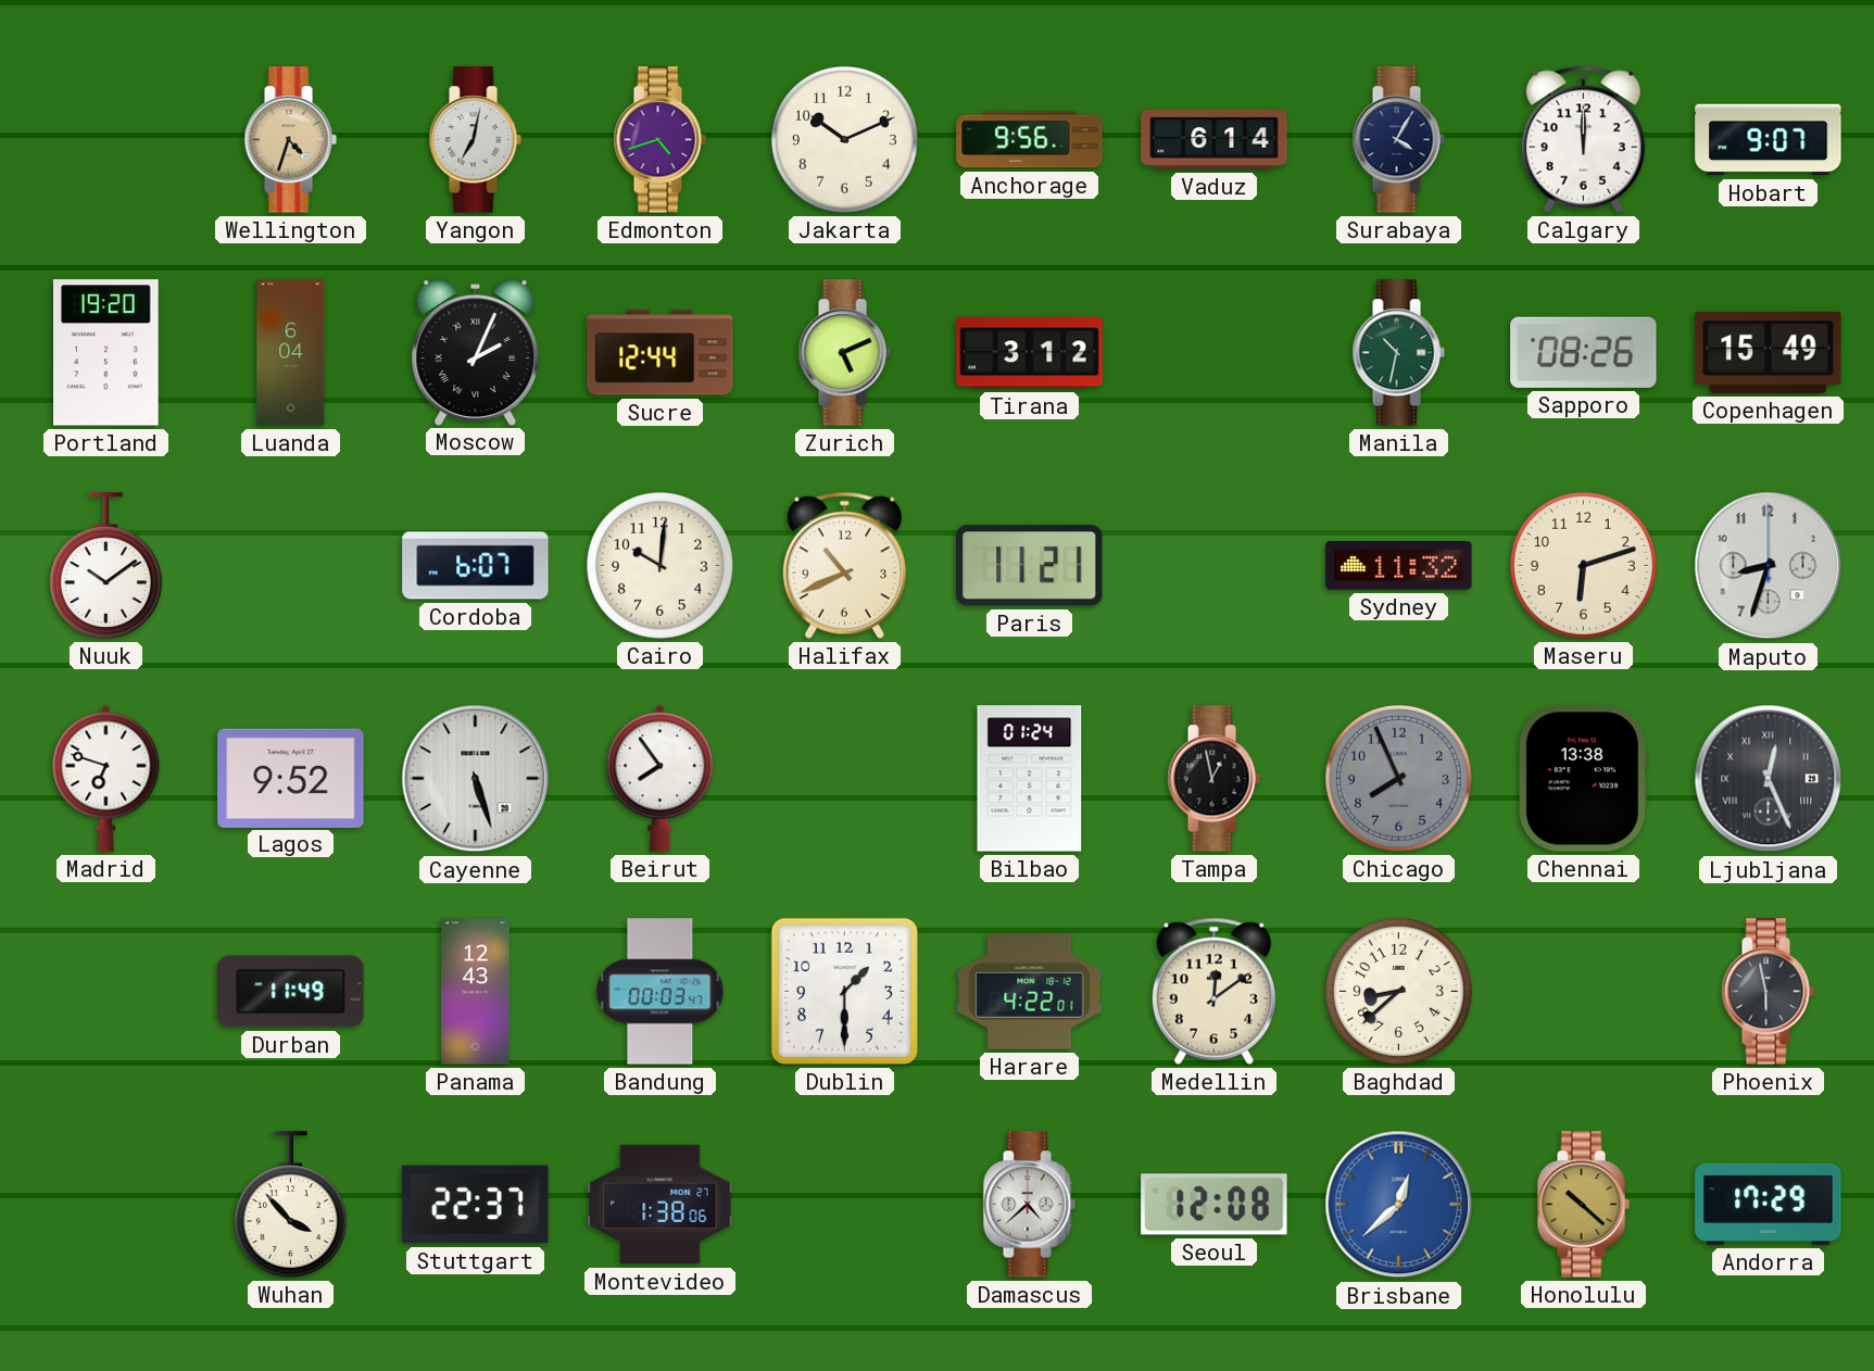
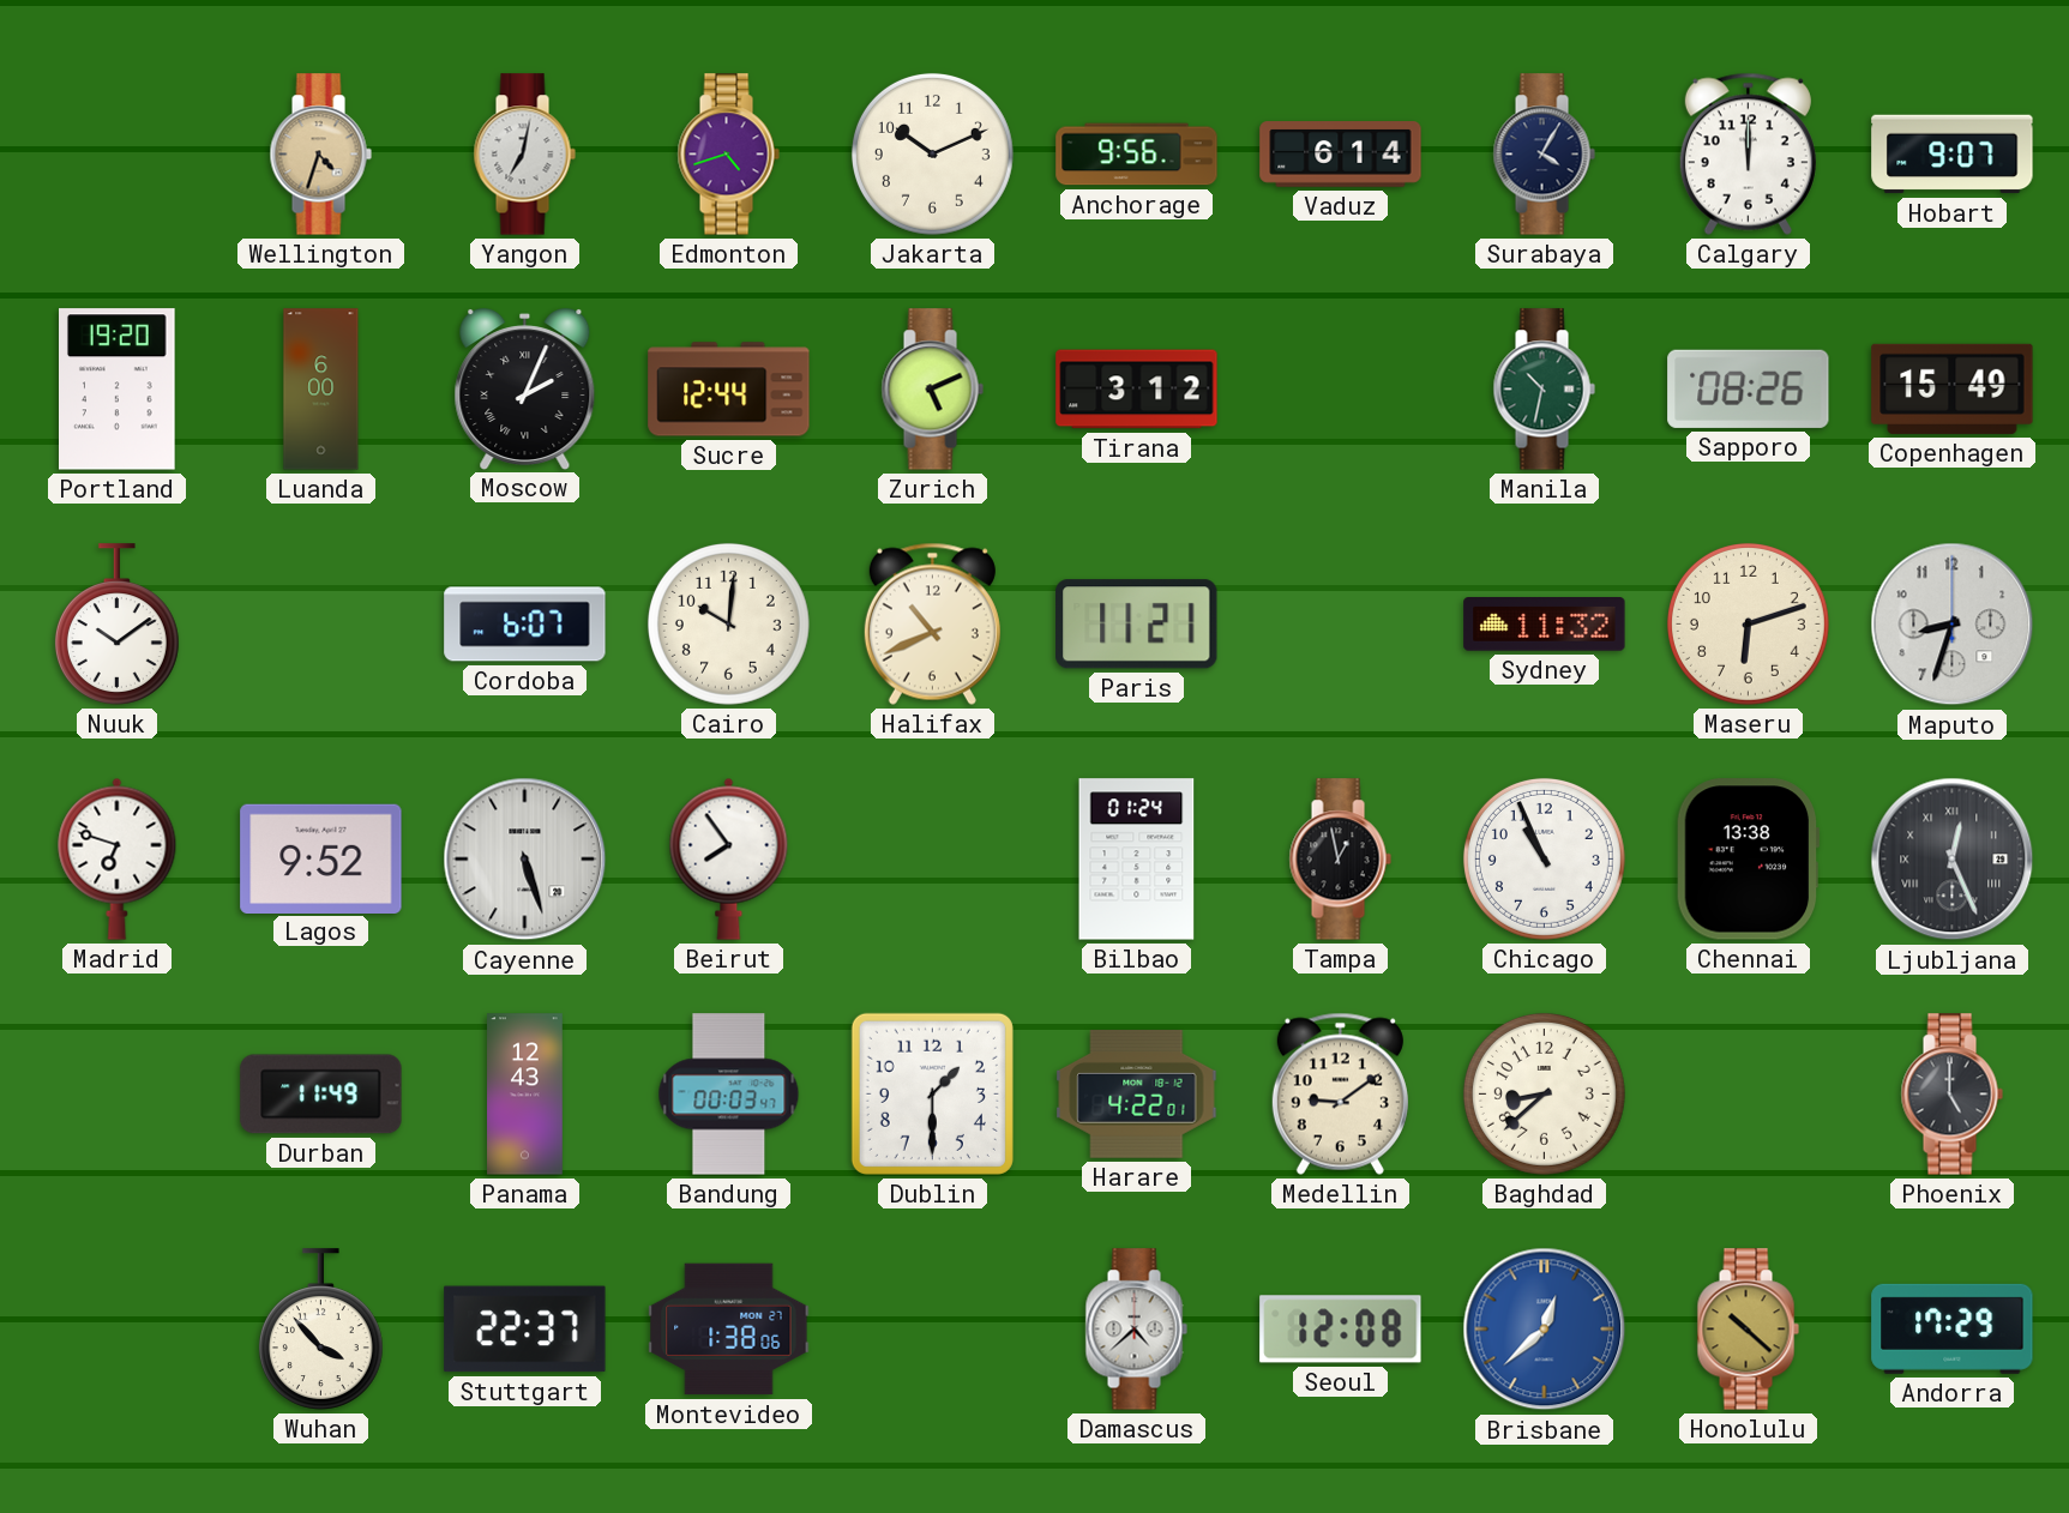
Luanda: 6:04 -> 6:00 (321, 390)
Chicago: 7:56 -> 10:56 (1544, 858)
Chicago dial: grey -> white (1544, 858)
Medellin: 12:09 -> 9:09 (1340, 1093)
Phoenix: 5:58 -> 5:00 (1951, 1095)
